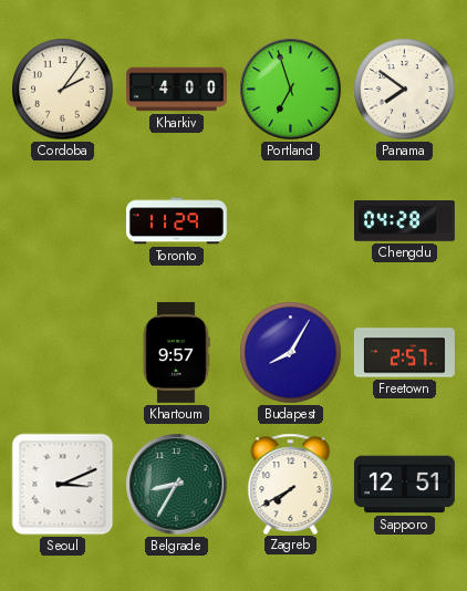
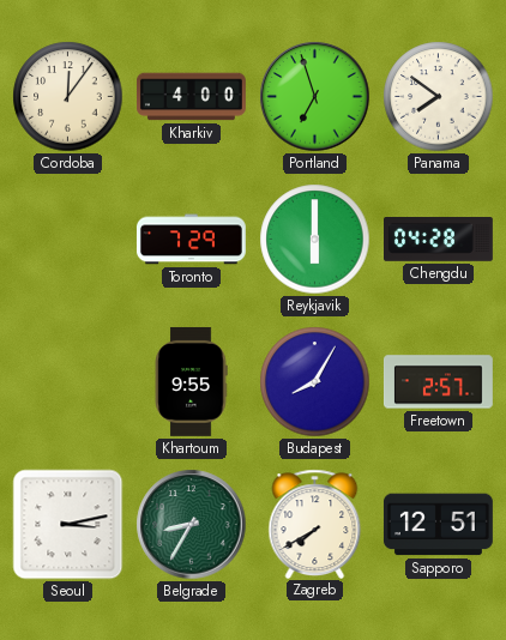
Cordoba: 2:06 -> 12:06 (68, 97)
Toronto: 11:29 -> 7:29 (191, 240)
Reykjavik: none -> 6:00 (315, 240)
Khartoum: 9:57 -> 9:55 (191, 381)
Seoul: 3:11 -> 3:13 (68, 525)
